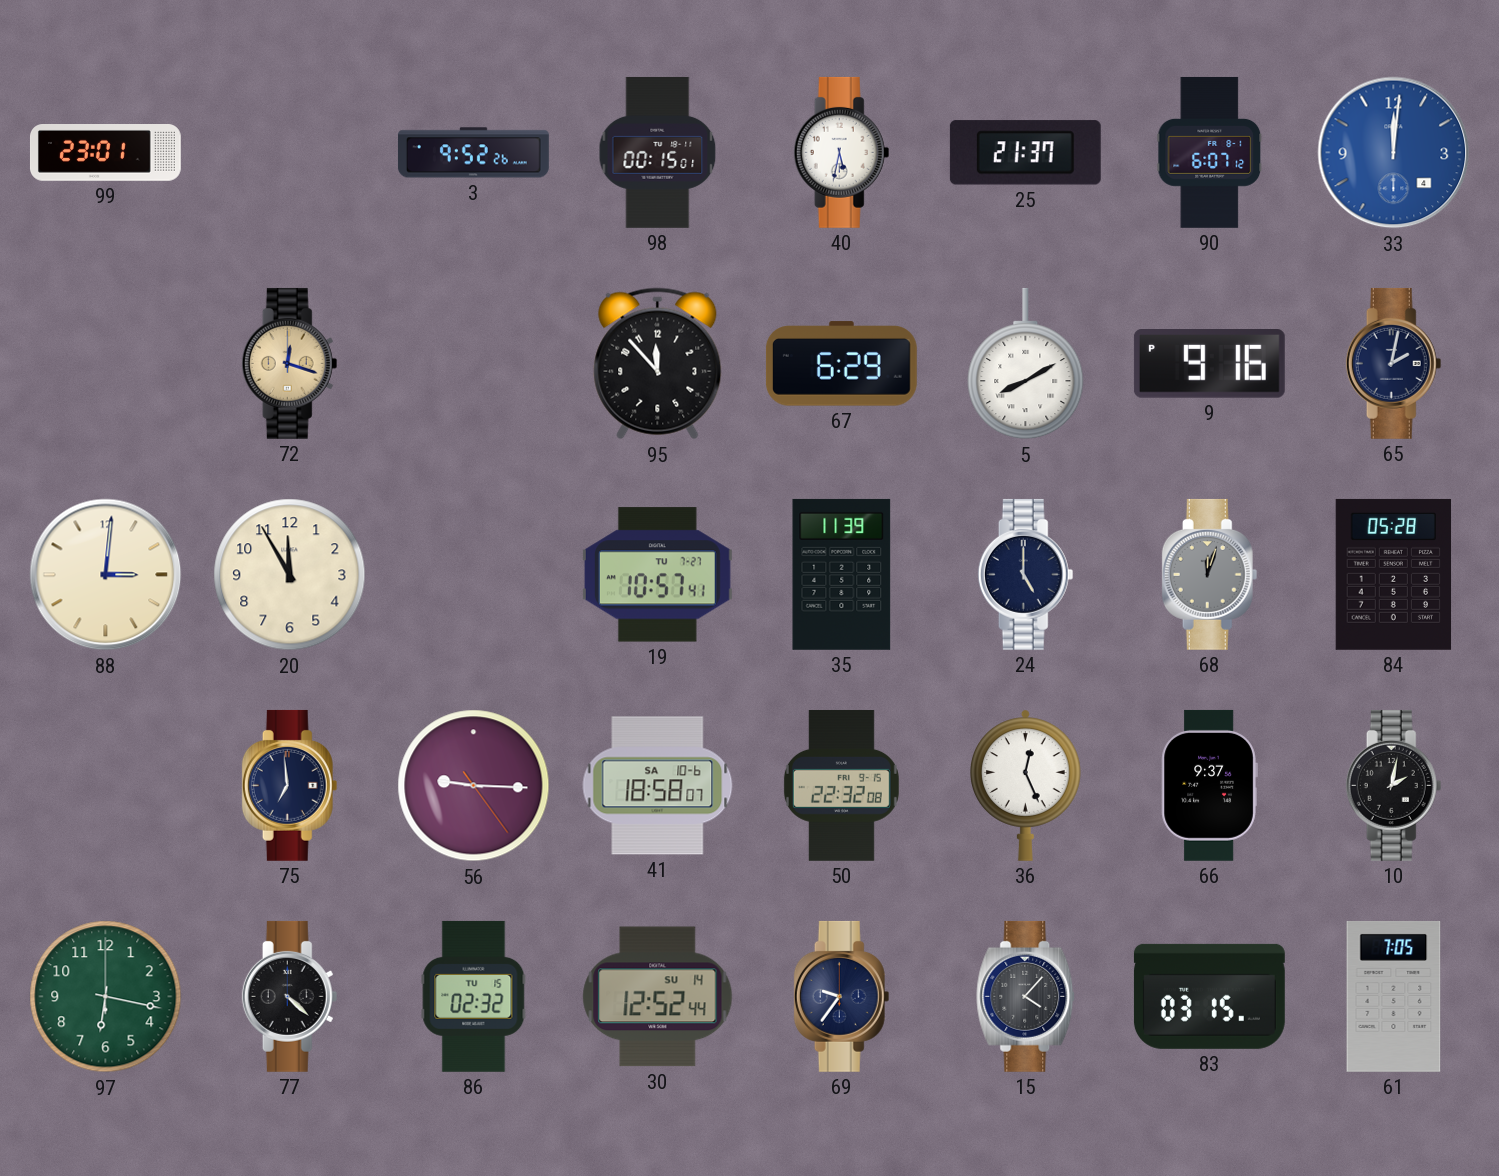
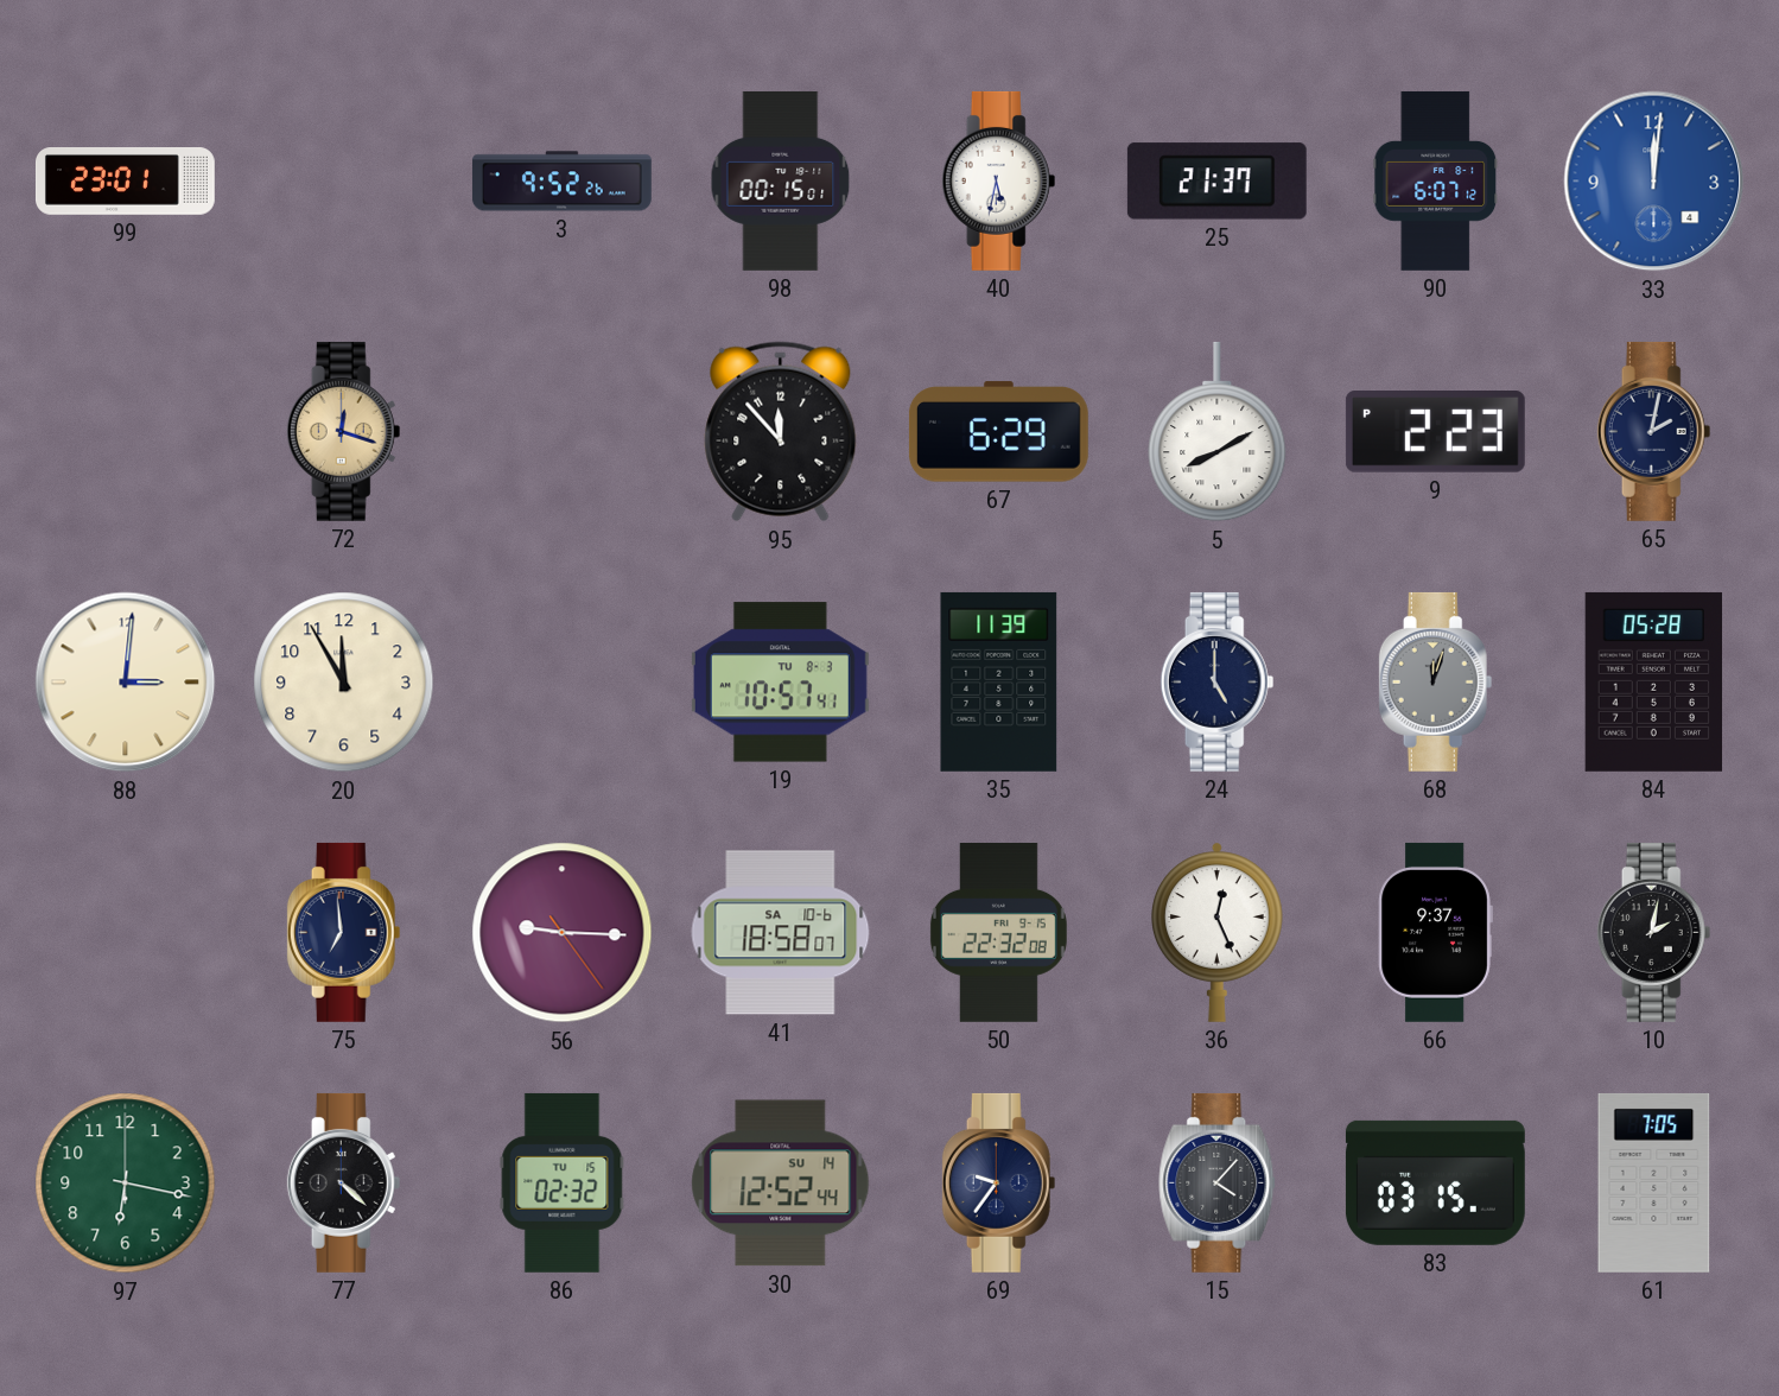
9: 9:16 -> 2:23 (1435, 432)
19 date: TU 7-27 -> TU 8-3 (780, 683)
